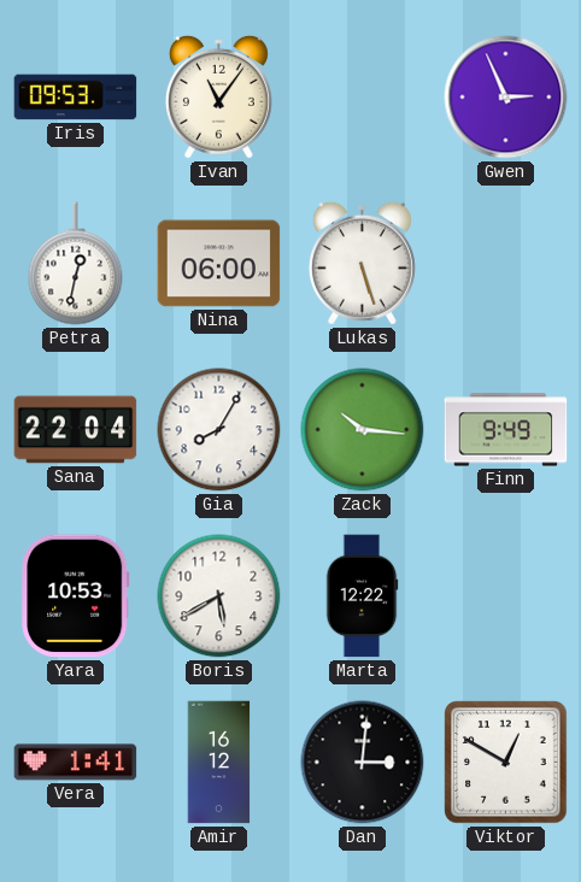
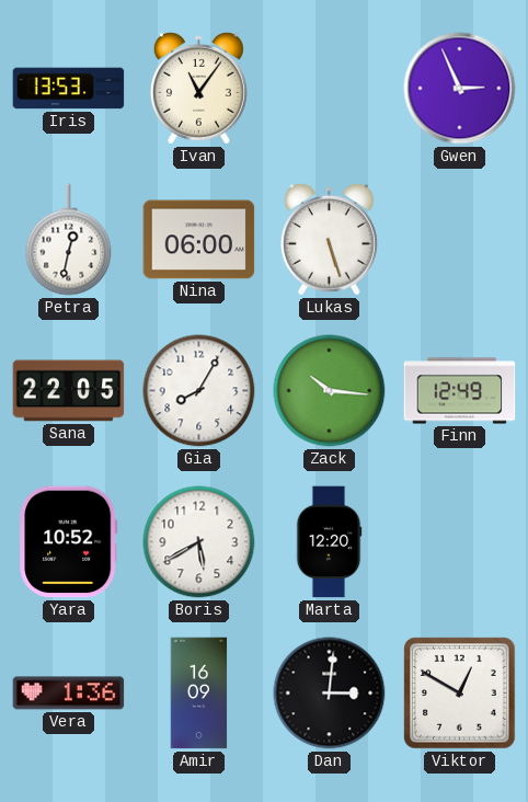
Iris: 09:53 -> 13:53 (69, 89)
Sana: 22:04 -> 22:05 (69, 391)
Finn: 9:49 -> 12:49 (460, 391)
Yara: 10:53 -> 10:52 (69, 542)
Marta: 12:22 -> 12:20 (329, 542)
Vera: 1:41 -> 1:36 (69, 694)
Amir: 16:12 -> 16:09 (199, 694)
